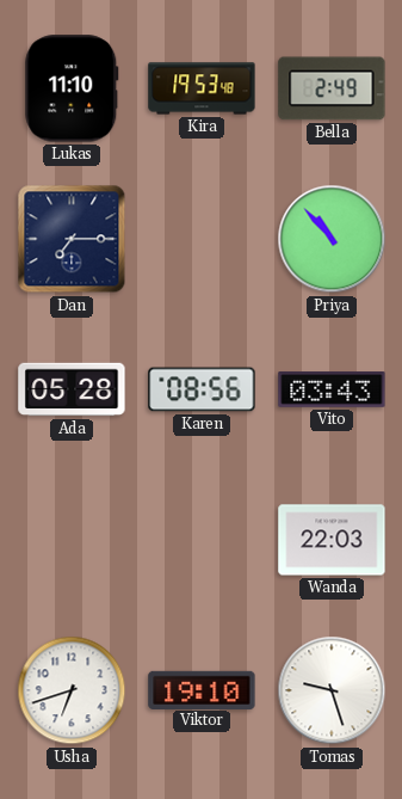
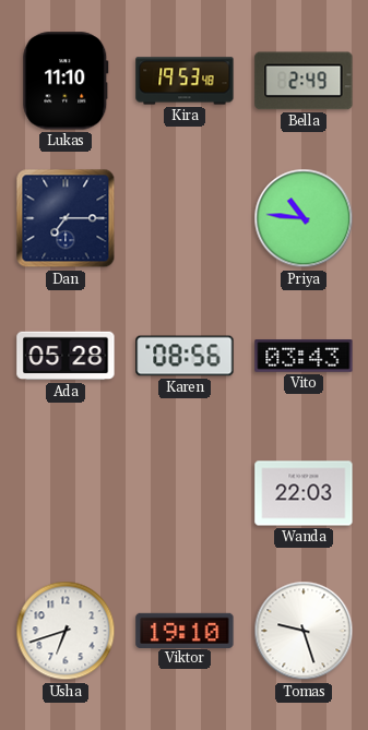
Priya: 10:53 -> 10:46 (304, 218)
